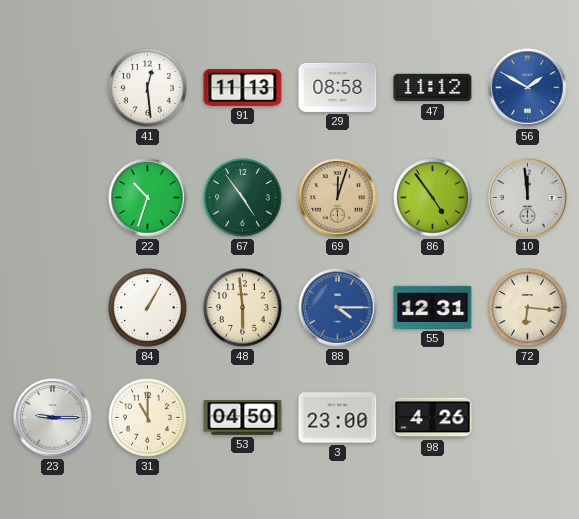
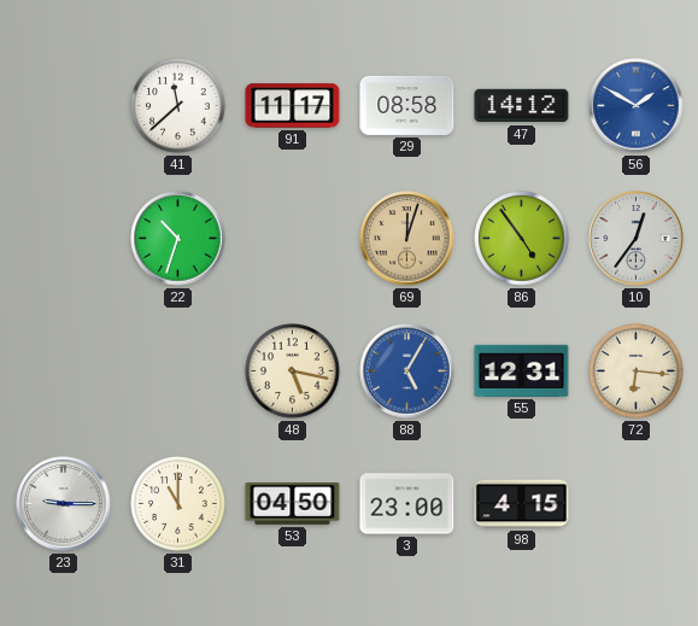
41: 12:29 -> 11:38 (178, 106)
91: 11:13 -> 11:17 (293, 106)
47: 11:12 -> 14:12 (522, 106)
67: 4:54 -> none (243, 198)
10: 11:59 -> 12:36 (637, 239)
84: 1:05 -> none (148, 308)
48: 5:59 -> 5:17 (293, 371)
88: 4:15 -> 5:05 (407, 371)
98: 4:26 -> 4:15 (522, 504)
